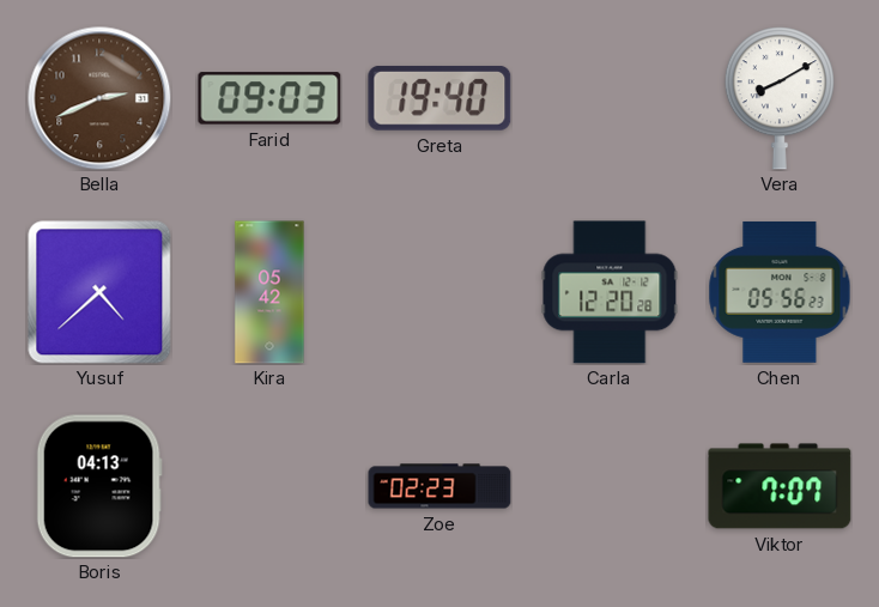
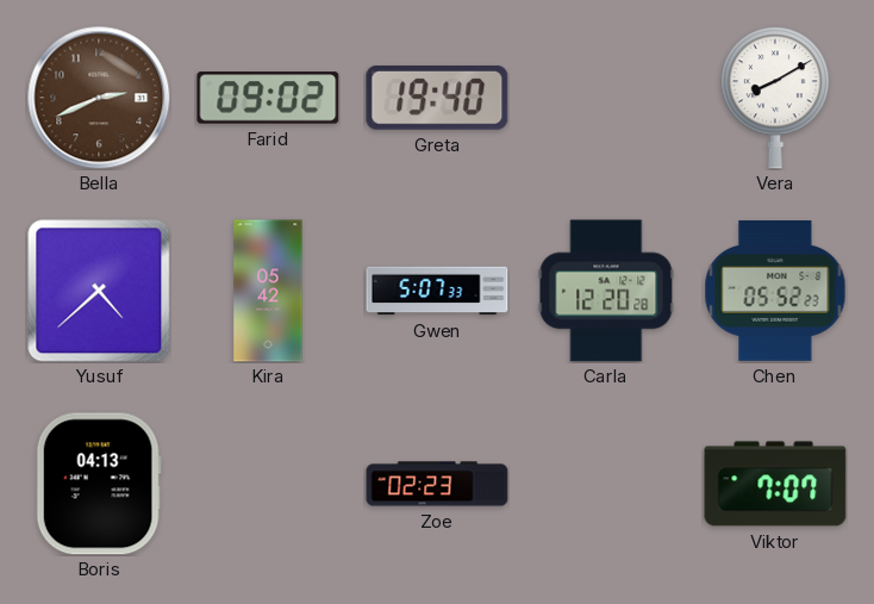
Farid: 09:03 -> 09:02 (268, 98)
Gwen: none -> 5:07 (437, 291)
Chen: 05:56 -> 05:52 (775, 291)
